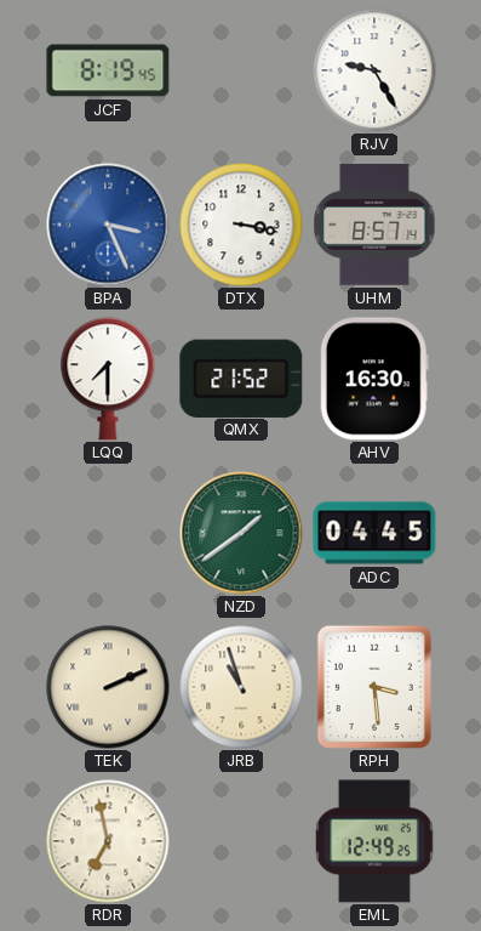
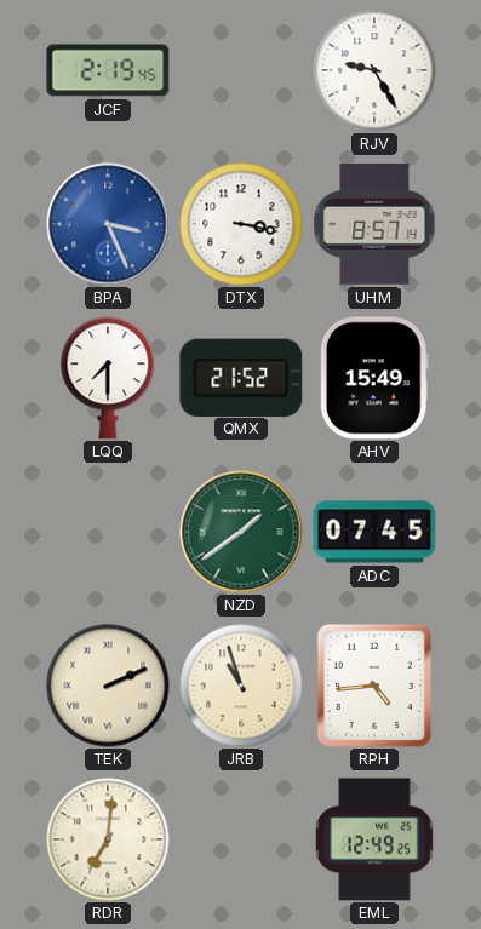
JCF: 8:19 -> 2:19 (108, 70)
AHV: 16:30 -> 15:49 (374, 378)
ADC: 04:45 -> 07:45 (374, 532)
RPH: 3:29 -> 4:44 (374, 686)
RDR: 6:58 -> 7:01 (108, 839)
